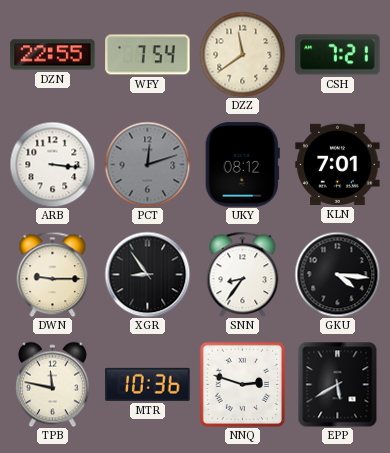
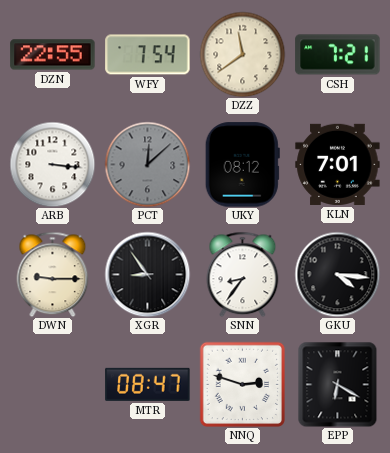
PCT: 12:12 -> 12:08 (147, 164)
TPB: 11:47 -> none (53, 384)
MTR: 10:36 -> 08:47 (148, 384)
EPP: 5:40 -> 6:20 (338, 384)
